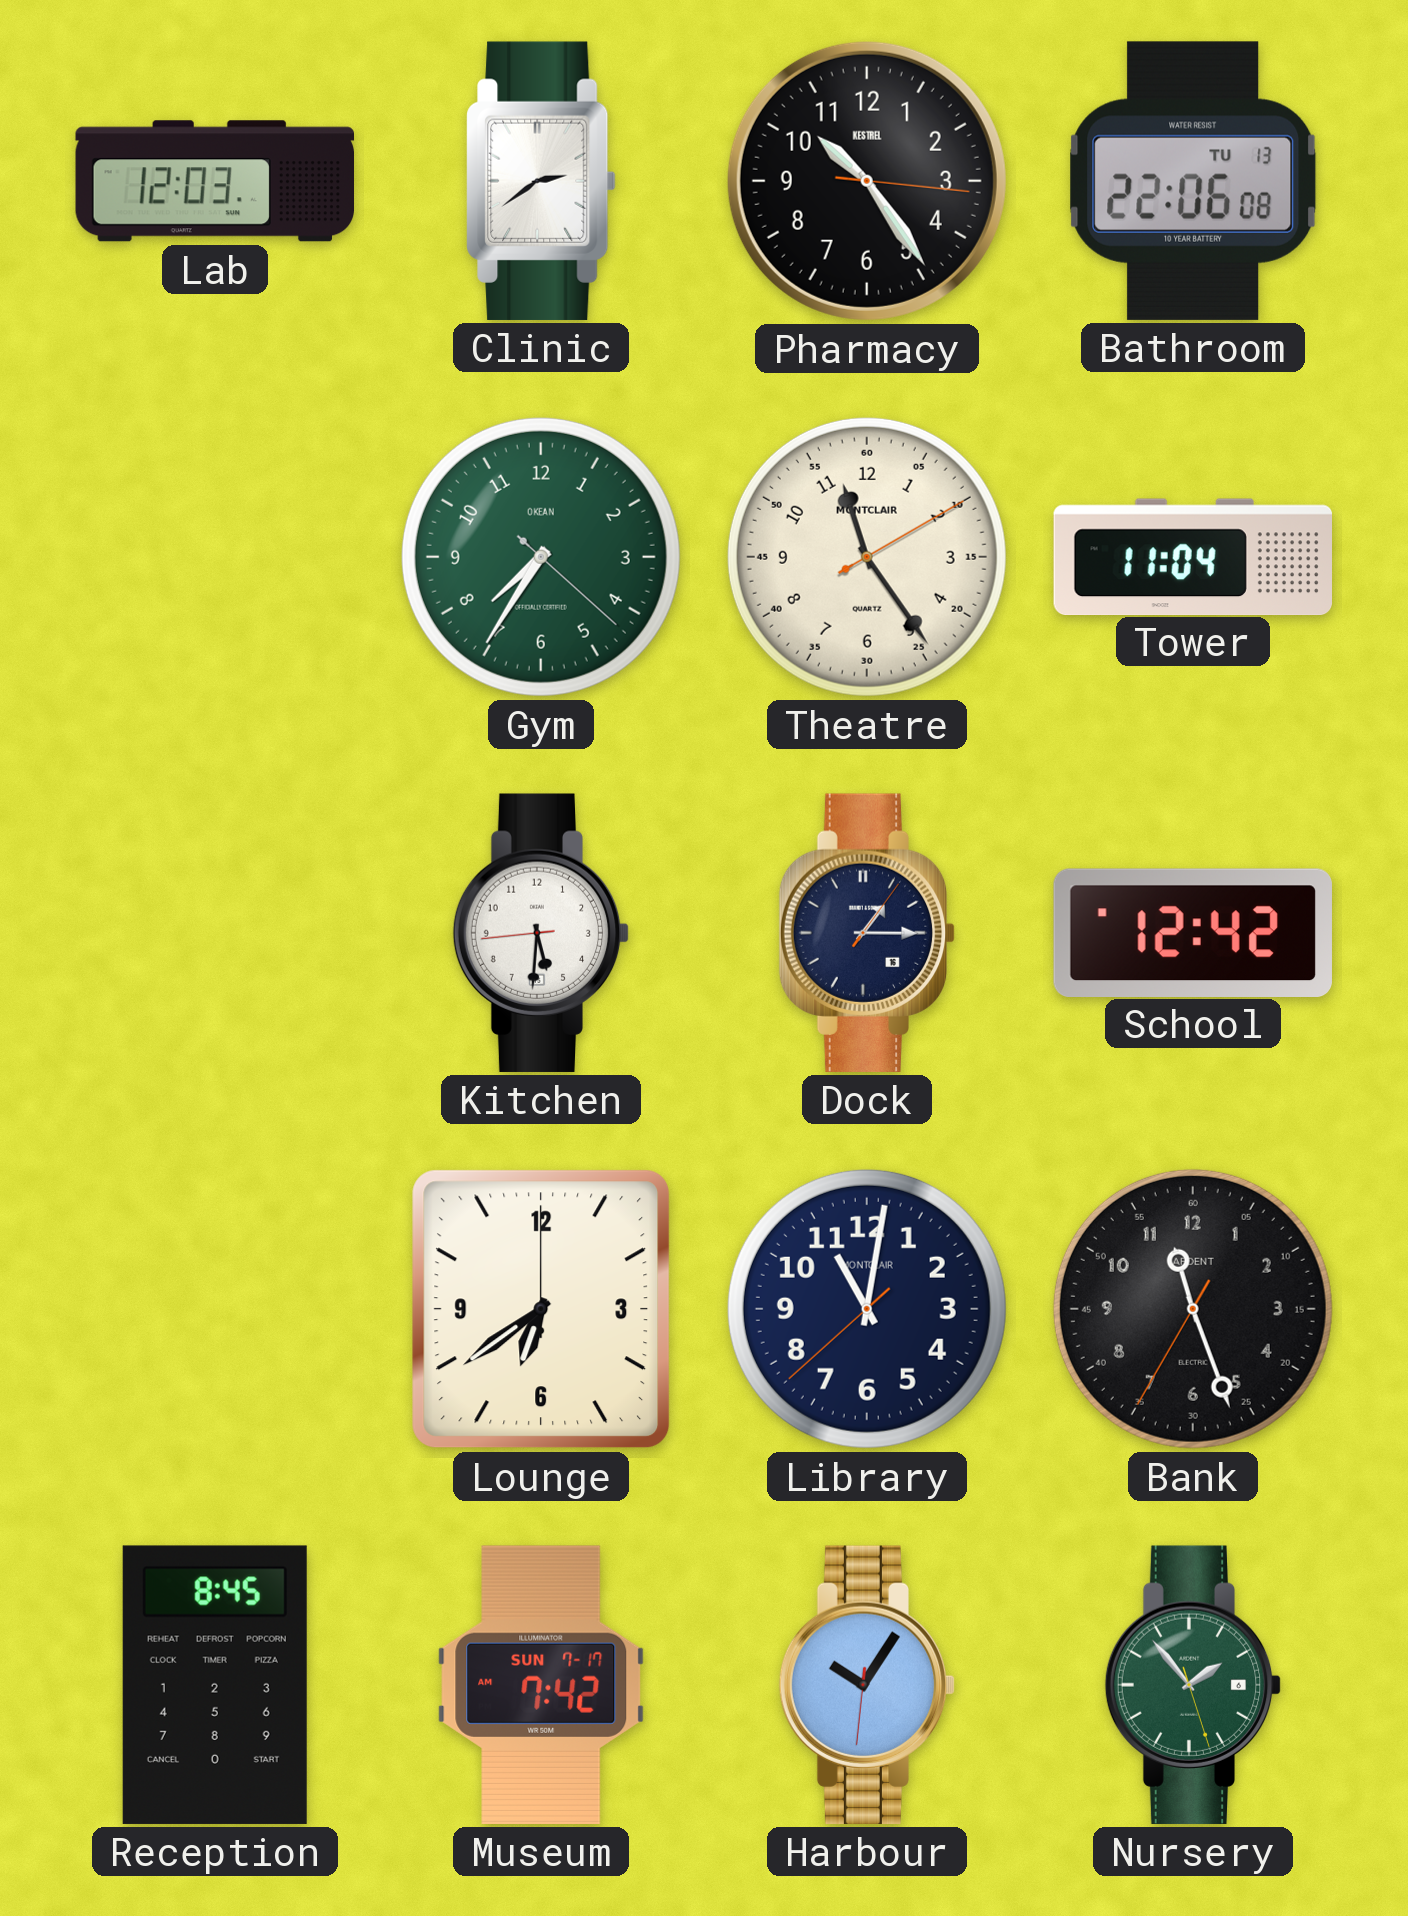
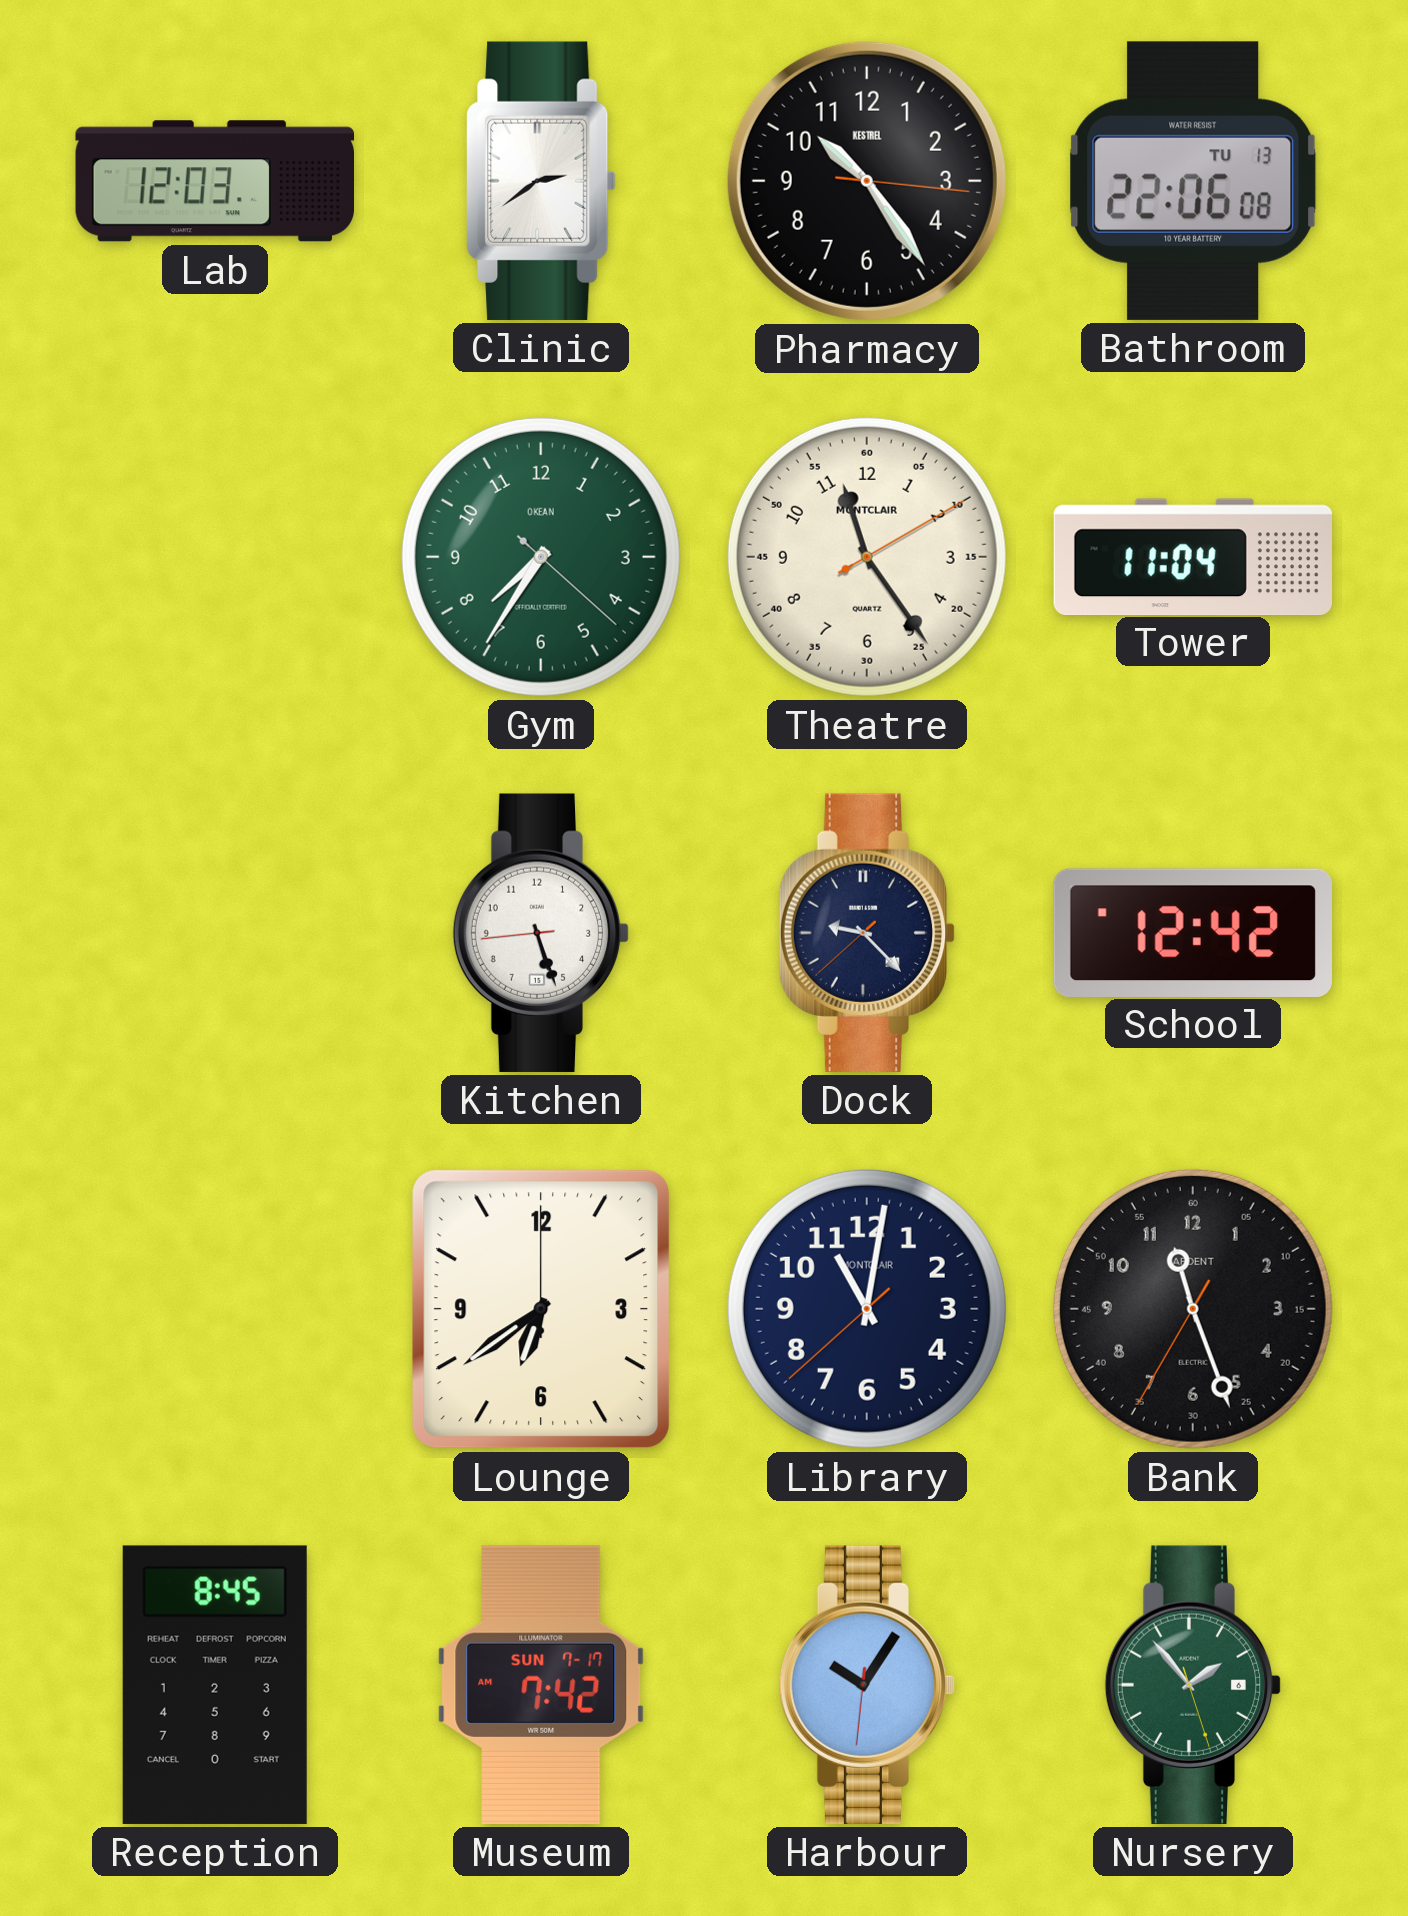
Kitchen: 5:30 -> 5:26 (541, 933)
Dock: 1:15 -> 9:22 (867, 933)
